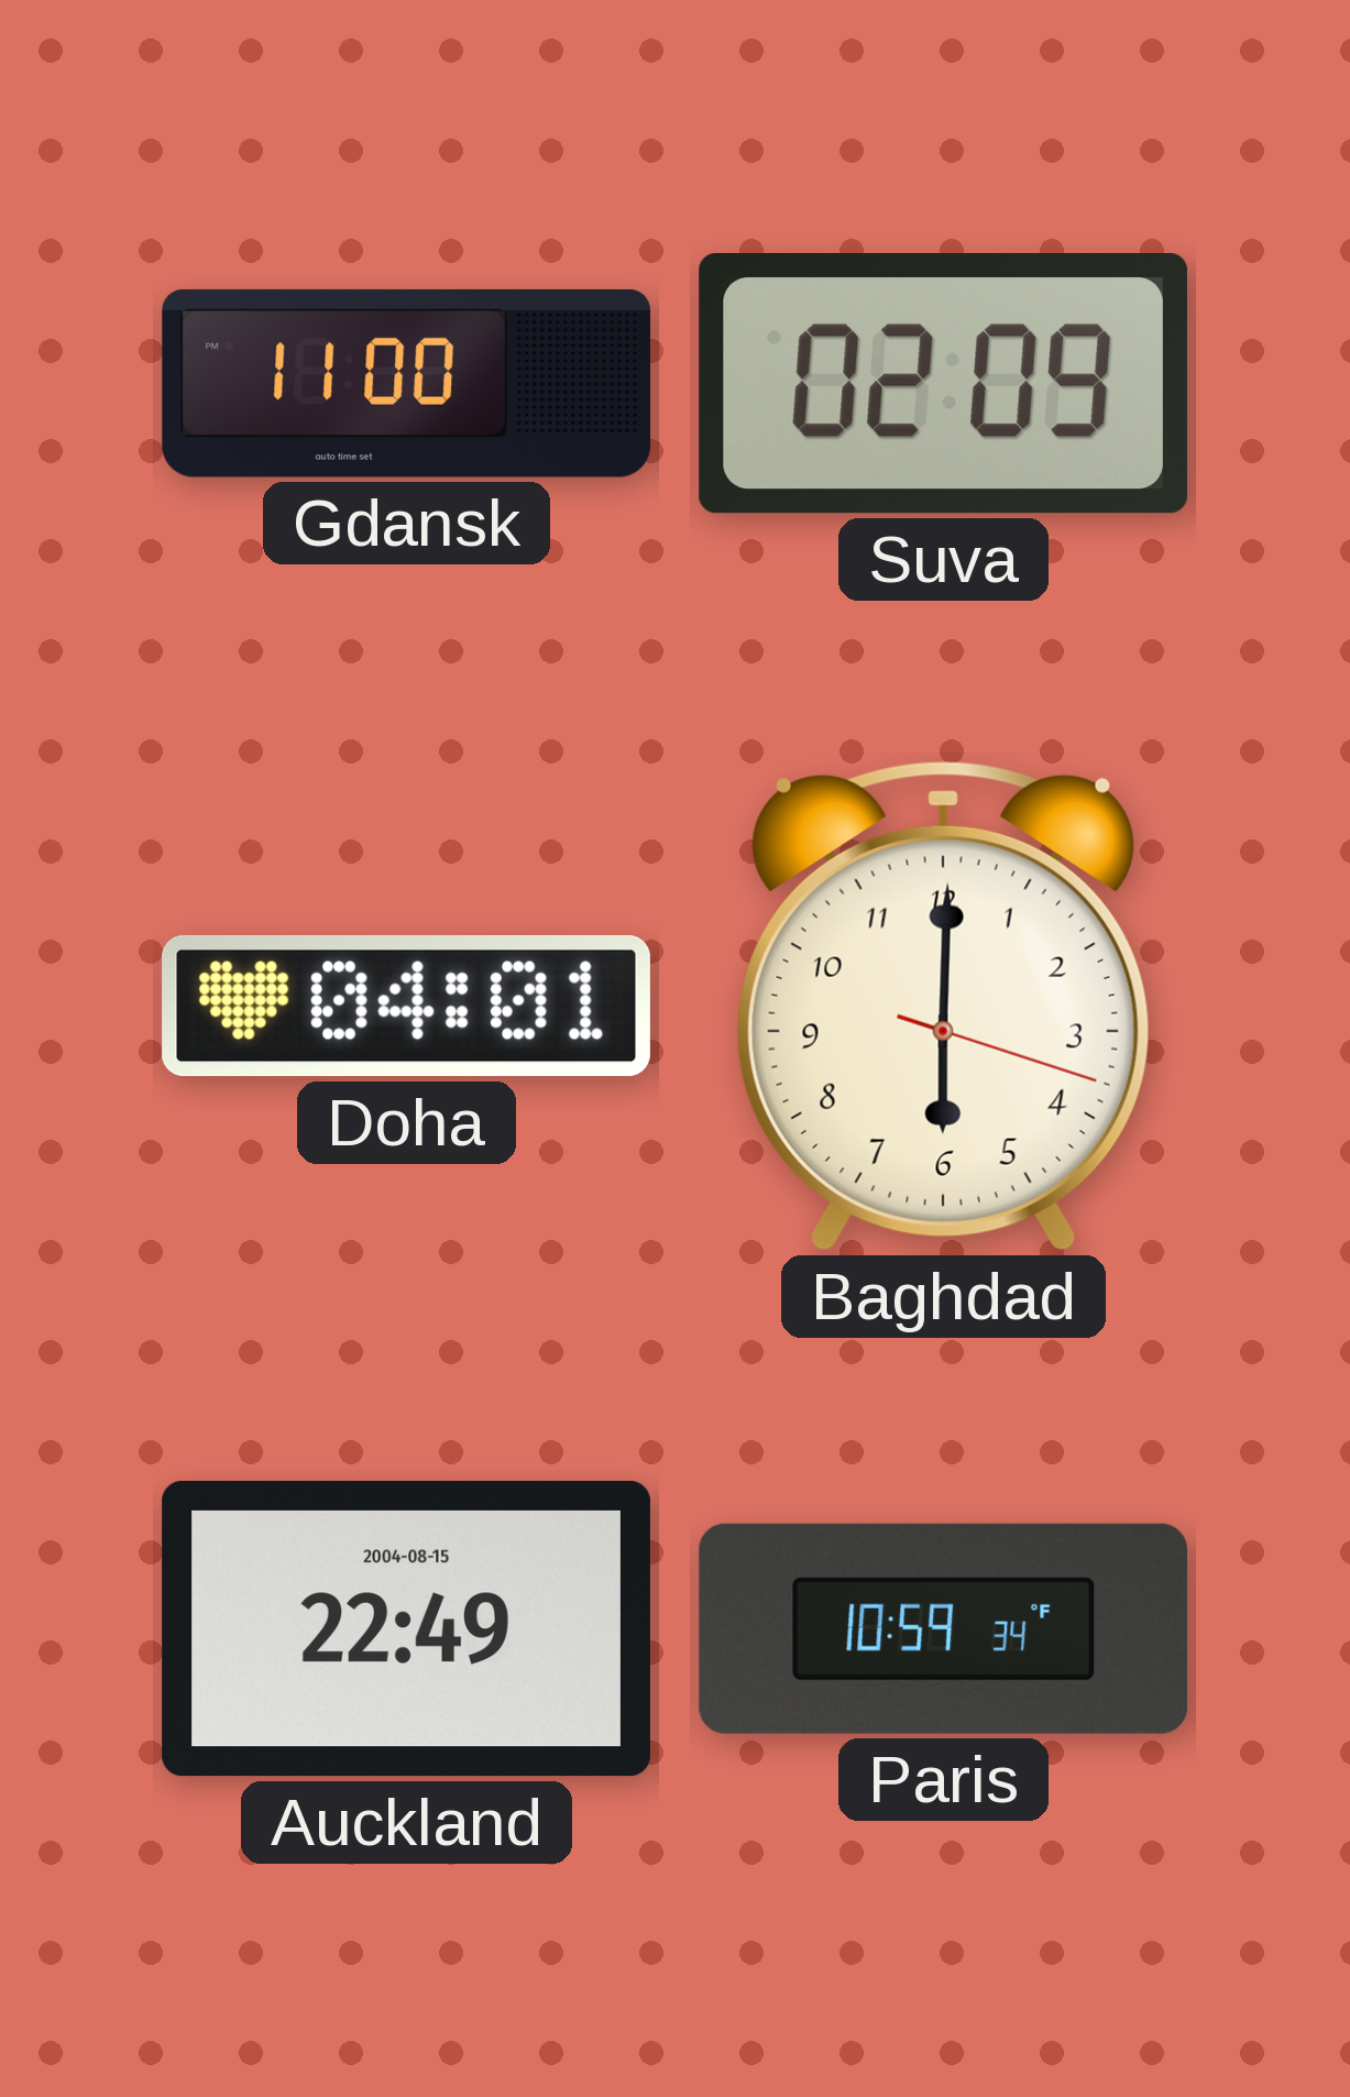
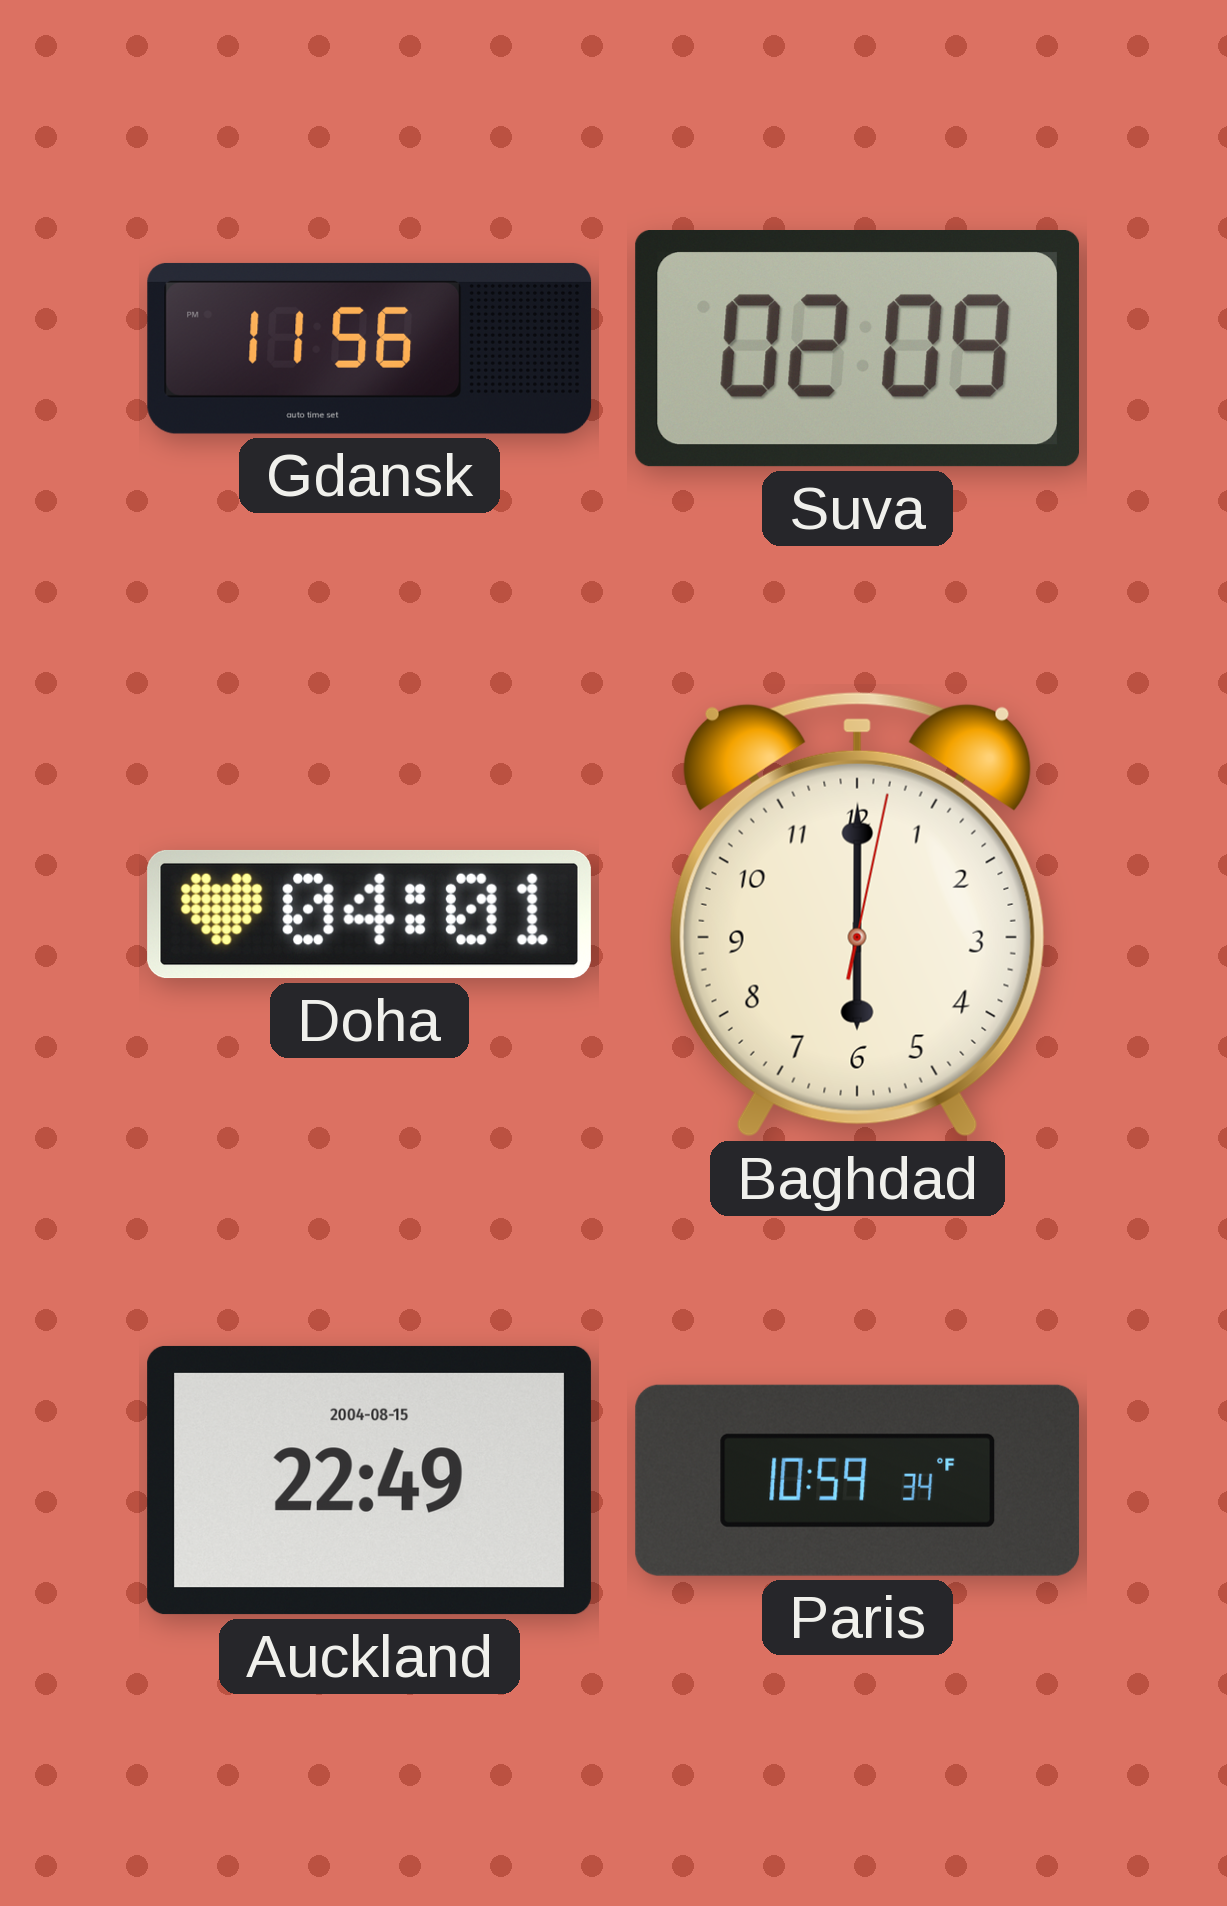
Gdansk: 11:00 -> 11:56 (370, 348)
Baghdad: 6:00:18 -> 6:00:02 (857, 914)
